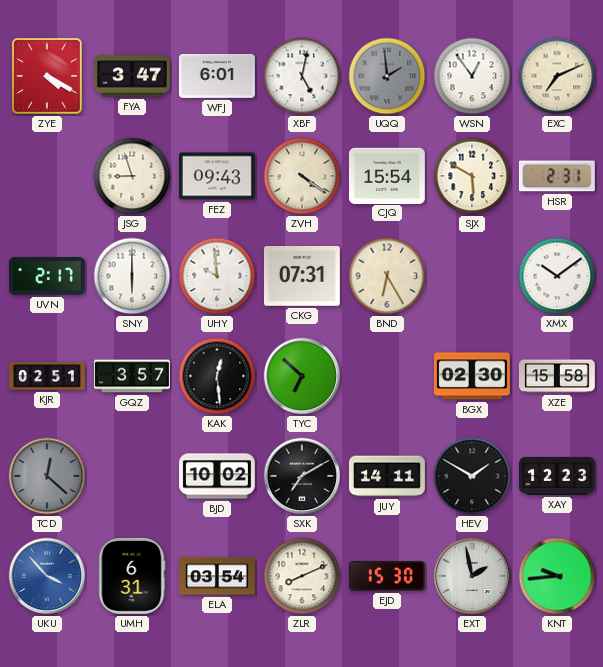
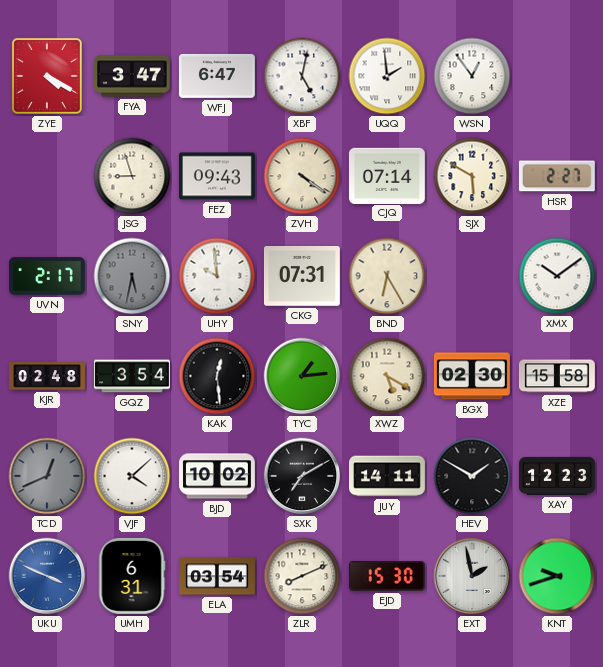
WFJ: 6:01 -> 6:47 (217, 76)
UQQ dial: grey -> white (387, 76)
EXC: 7:11 -> none (557, 76)
CJQ: 15:54 -> 07:14 (387, 175)
HSR: 2:31 -> 2:27 (557, 176)
SNY: 6:00 -> 5:32 (132, 276)
SNY dial: white -> grey (132, 276)
KJR: 02:51 -> 02:48 (48, 376)
GQZ: 3:57 -> 3:54 (133, 376)
TYC: 6:52 -> 1:14 (302, 376)
XWZ: none -> 5:20 (387, 376)
TCD: 12:22 -> 12:41 (47, 476)
VJF: none -> 4:08 (132, 476)
UKU: 3:53 -> 3:49 (47, 576)
KNT: 9:44 -> 9:42 (557, 576)
